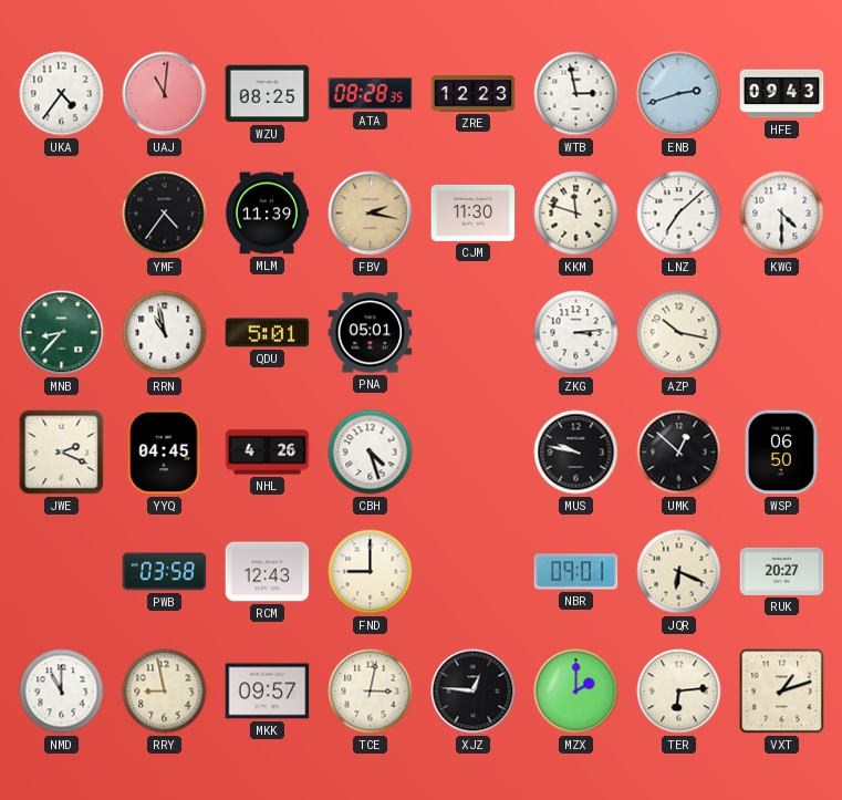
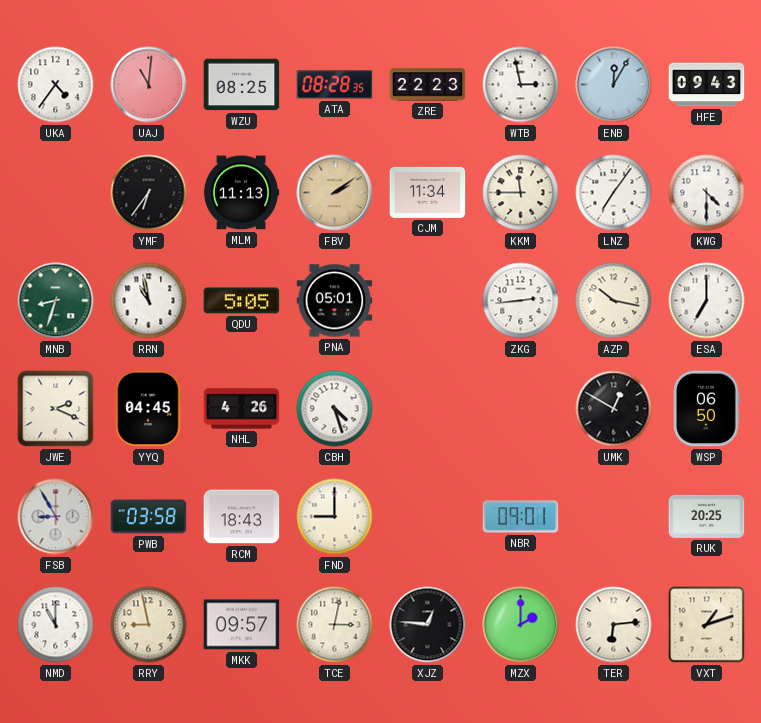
ZRE: 12:23 -> 22:23 (428, 85)
ENB: 2:42 -> 12:05 (614, 85)
YMF: 4:36 -> 6:36 (149, 193)
MLM: 11:39 -> 11:13 (241, 193)
FBV: 2:17 -> 2:09 (335, 193)
CJM: 11:30 -> 11:34 (428, 192)
KKM: 11:48 -> 11:45 (521, 193)
LNZ: 7:08 -> 7:06 (614, 193)
MNB: 8:37 -> 8:33 (56, 301)
QDU: 5:01 -> 5:05 (242, 301)
ZKG: 3:14 -> 2:44 (521, 301)
ESA: none -> 7:00 (707, 301)
MUS: 9:47 -> none (576, 453)
UMK: 12:52 -> 12:50 (614, 409)
FSB: none -> 8:55 (56, 517)
RCM: 12:43 -> 18:43 (242, 517)
JQR: 6:19 -> none (679, 572)
RUK: 20:27 -> 20:25 (707, 516)
